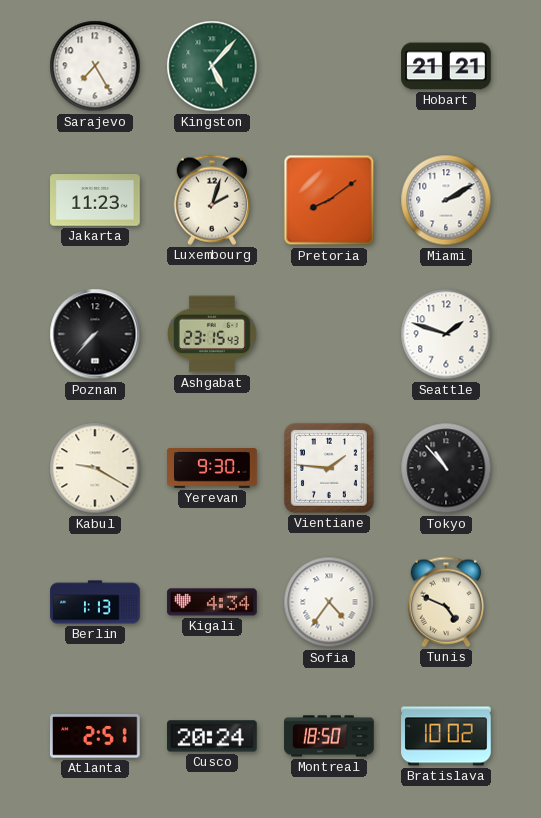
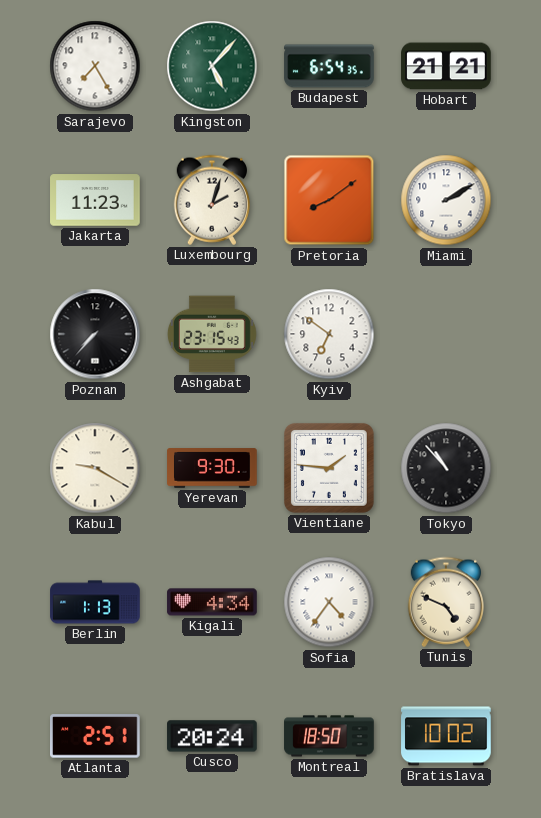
Budapest: none -> 6:54 (329, 66)
Kyiv: none -> 6:51 (329, 334)
Seattle: 1:48 -> none (446, 334)
